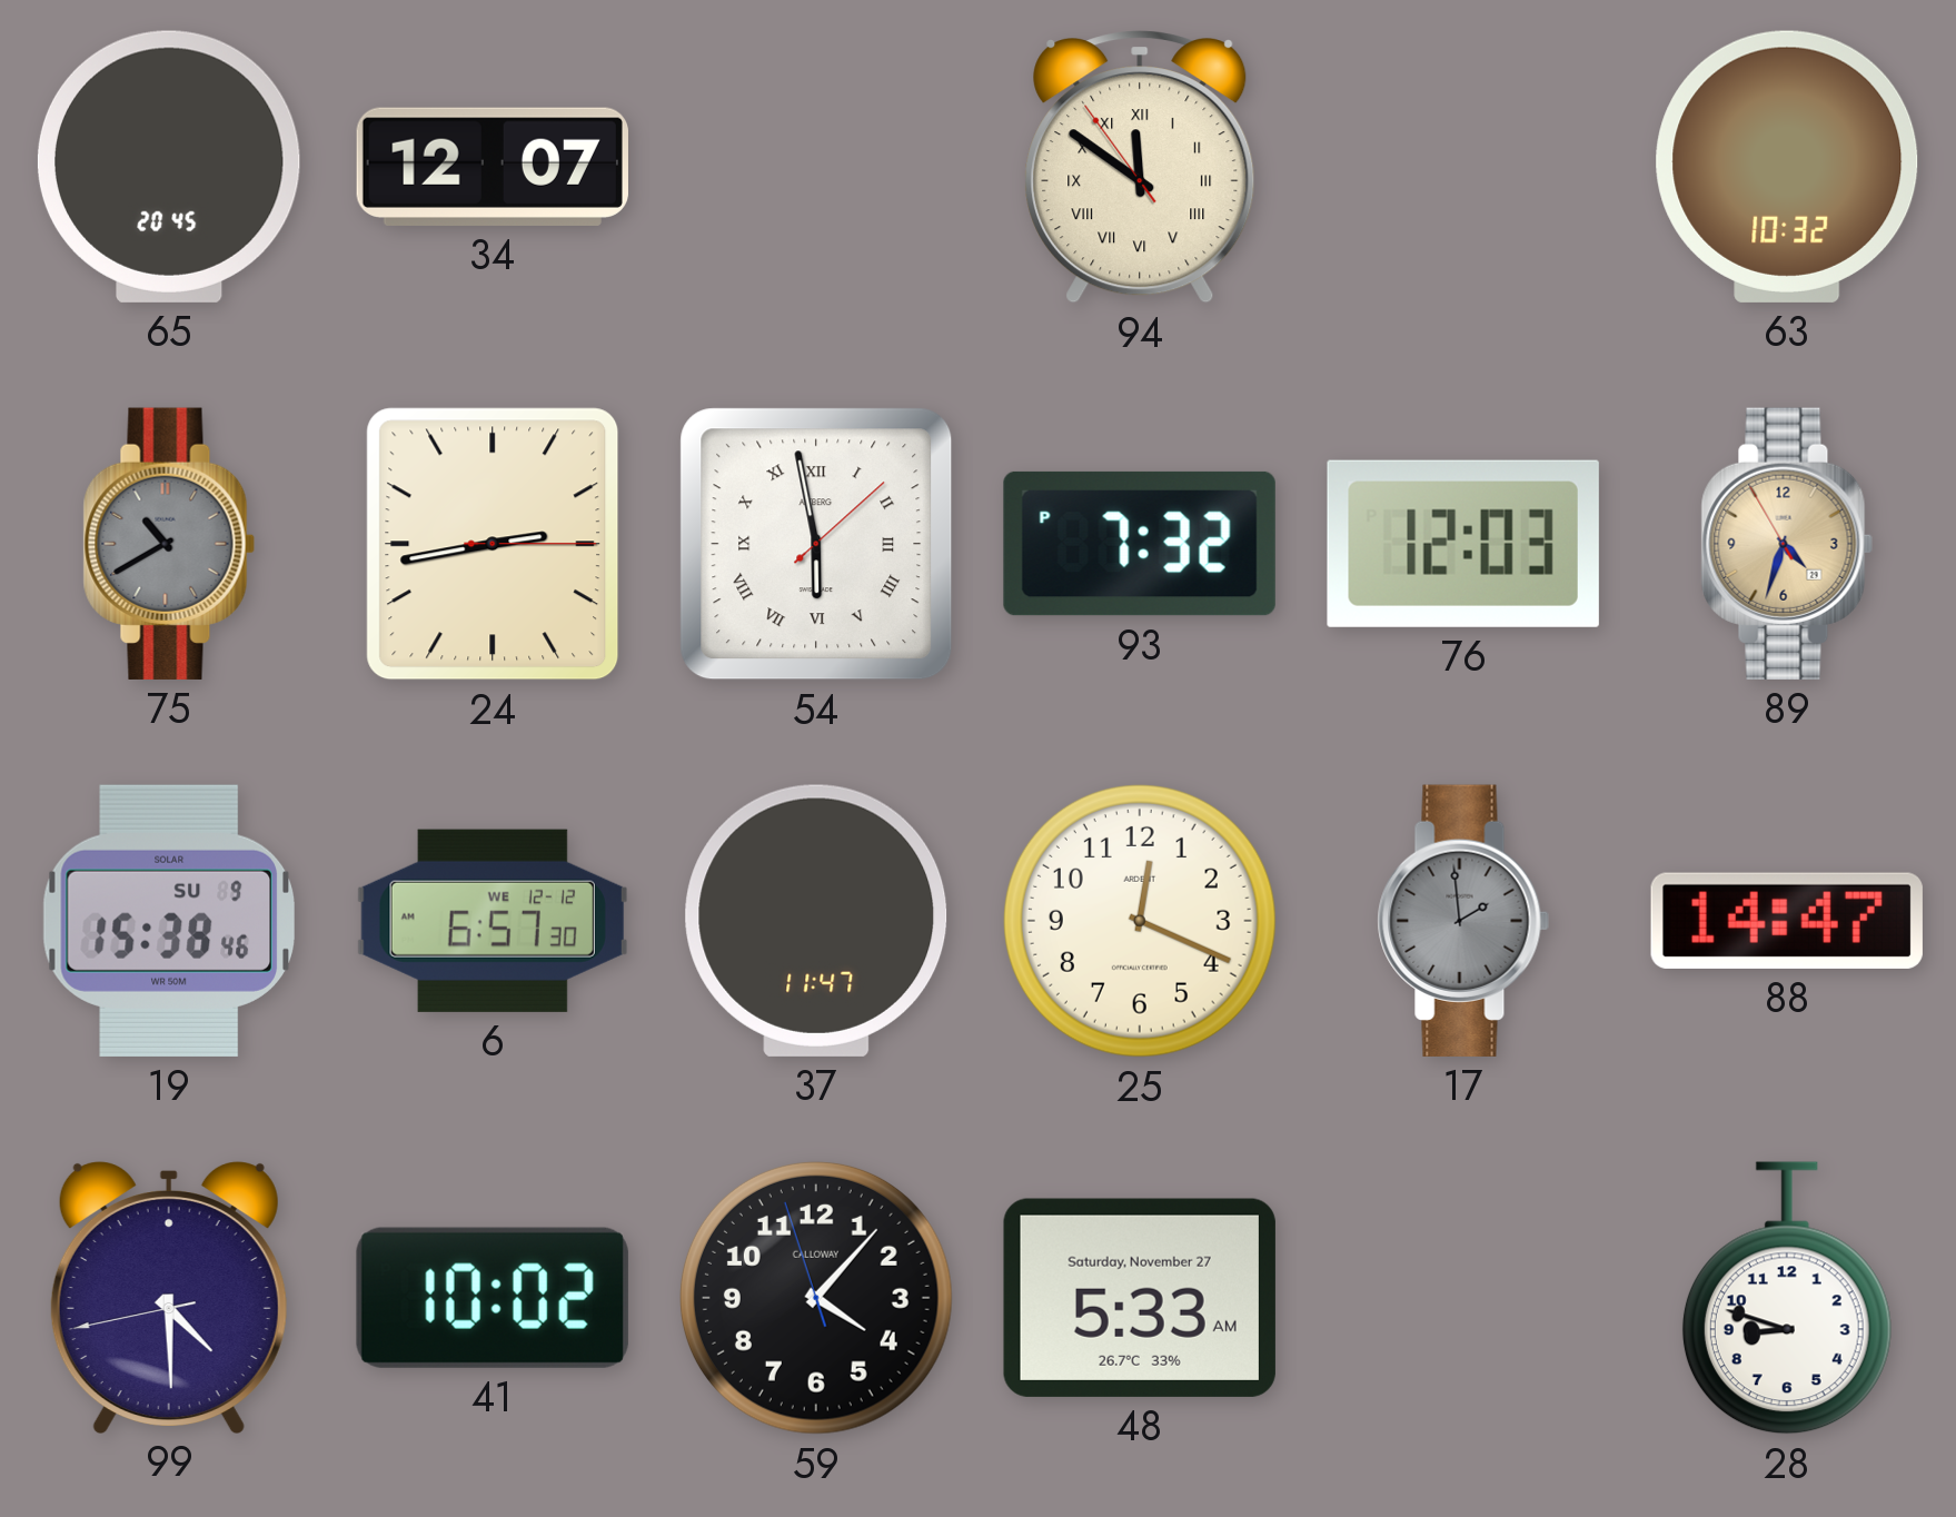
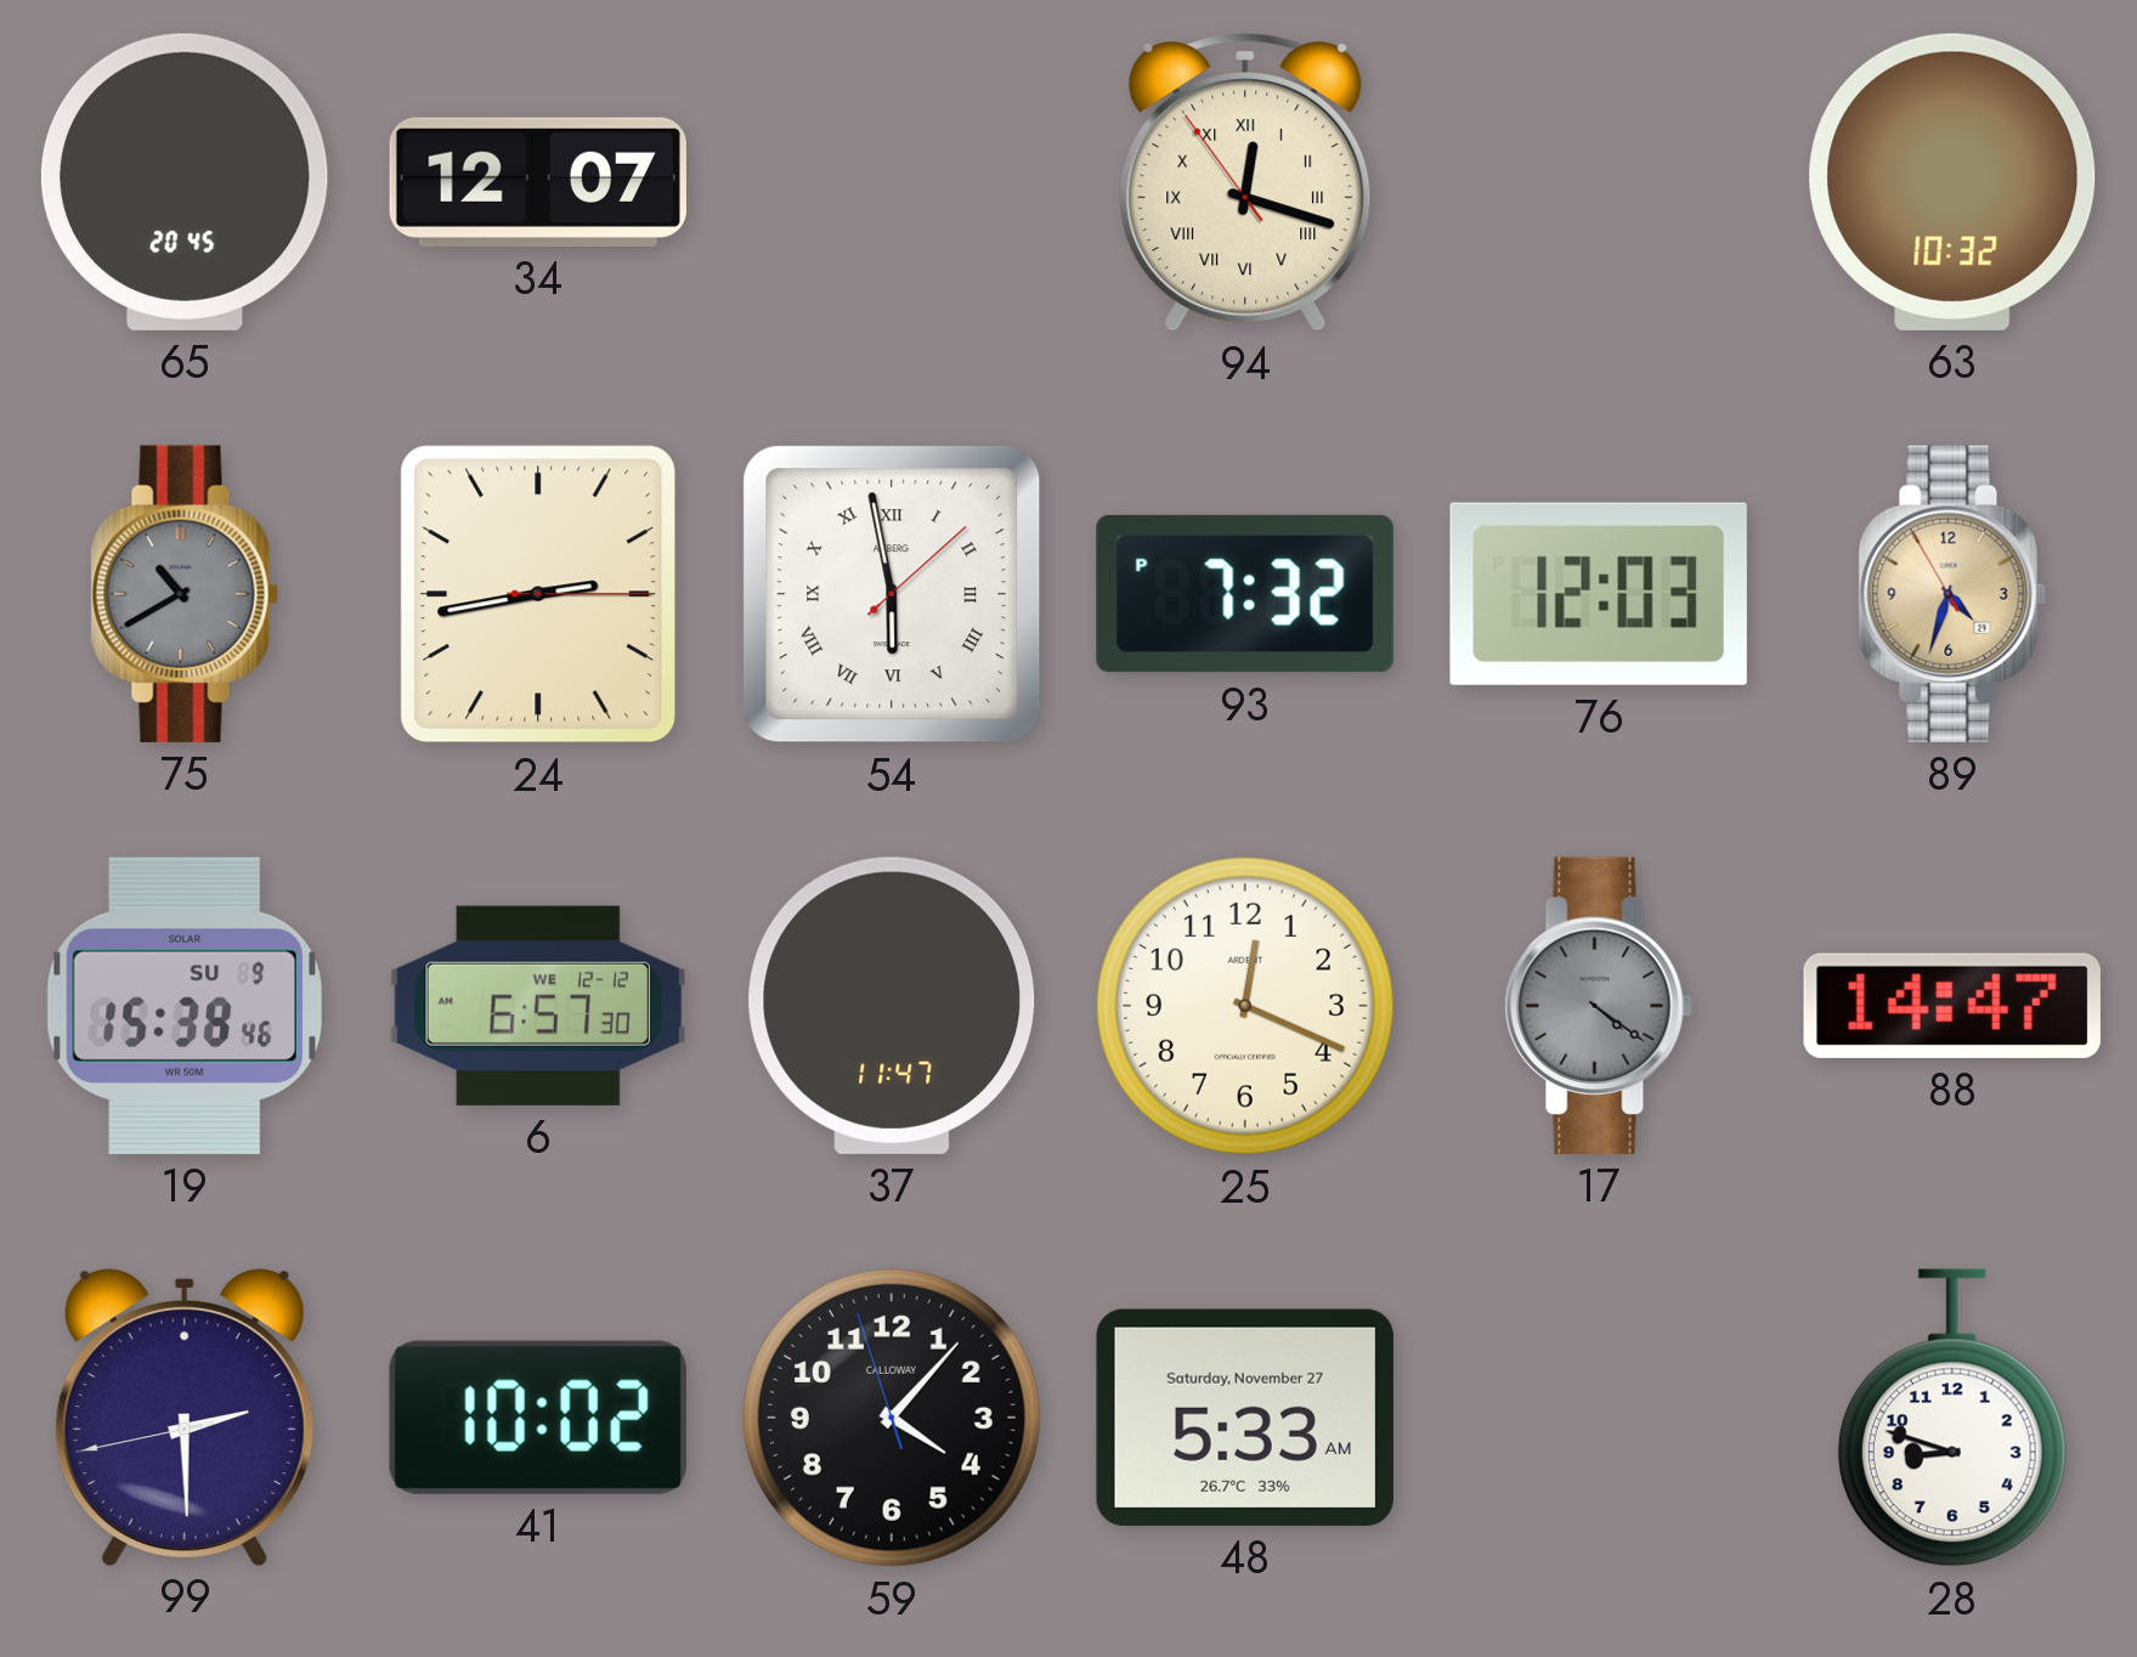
94: 11:50 -> 12:17 (1245, 182)
17: 1:59 -> 4:21 (1599, 1006)
99: 4:29 -> 2:29 (185, 1418)
